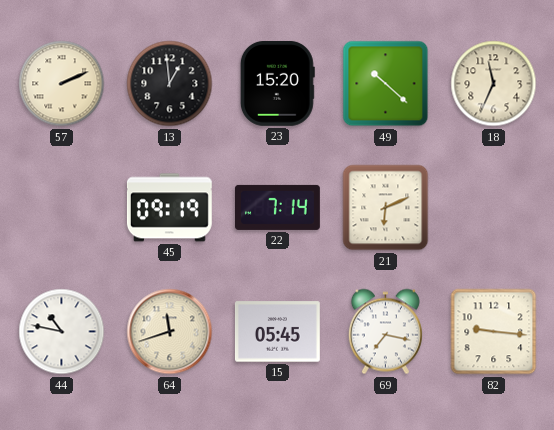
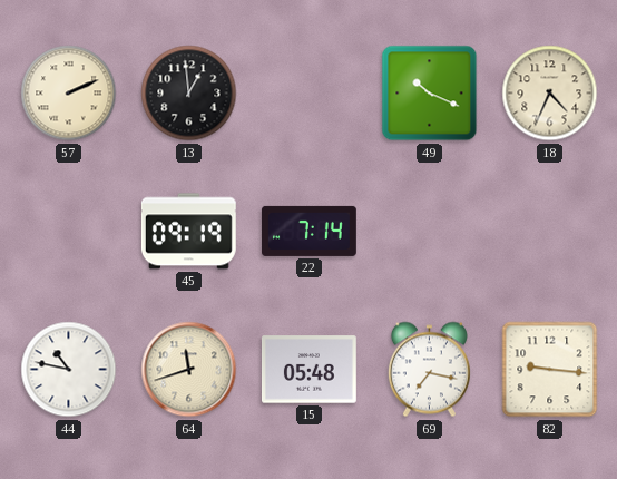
23: 15:20 -> none (277, 83)
49: 10:22 -> 10:19 (430, 94)
18: 11:34 -> 4:34 (550, 94)
21: 6:11 -> none (386, 208)
15: 05:45 -> 05:48 (308, 370)
